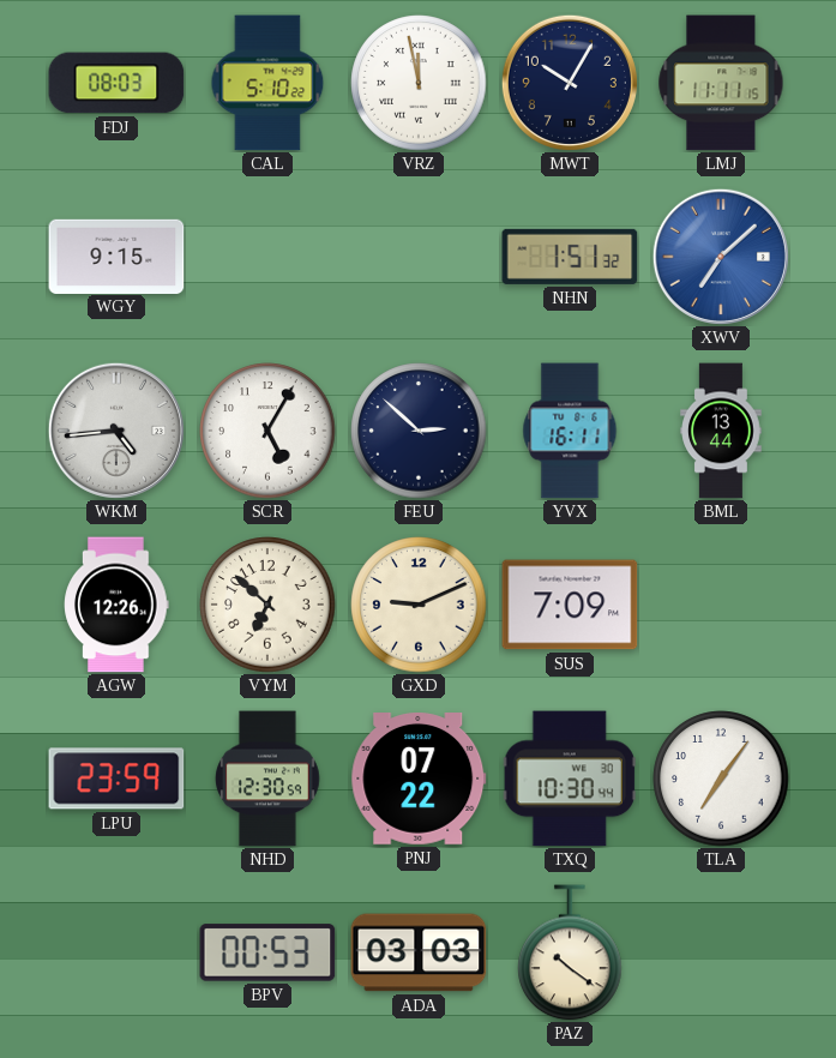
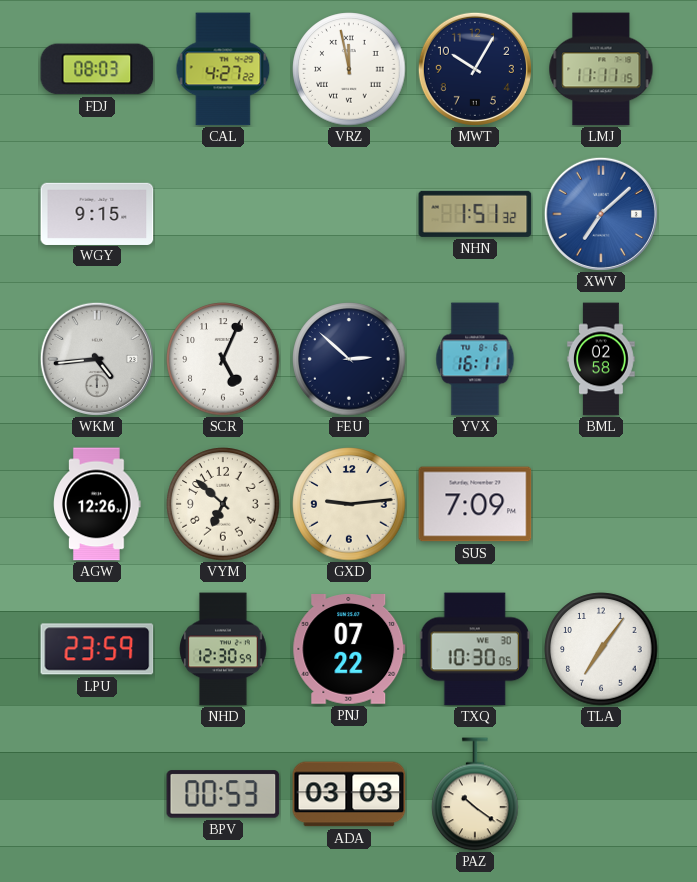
CAL: 5:10 -> 4:27 (223, 69)
SCR: 5:05 -> 5:04 (223, 359)
BML: 13:44 -> 02:58 (601, 359)
GXD: 9:11 -> 9:14 (349, 504)
TXQ: 10:30:44 -> 10:30:05 (475, 649)
